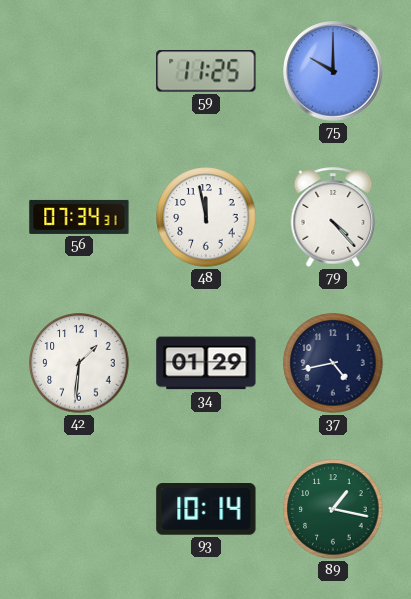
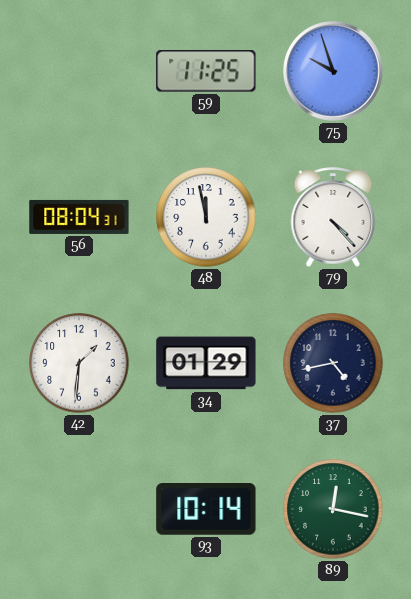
75: 10:00 -> 9:57 (334, 72)
56: 07:34 -> 08:04 (79, 217)
89: 1:17 -> 12:17 (333, 509)
